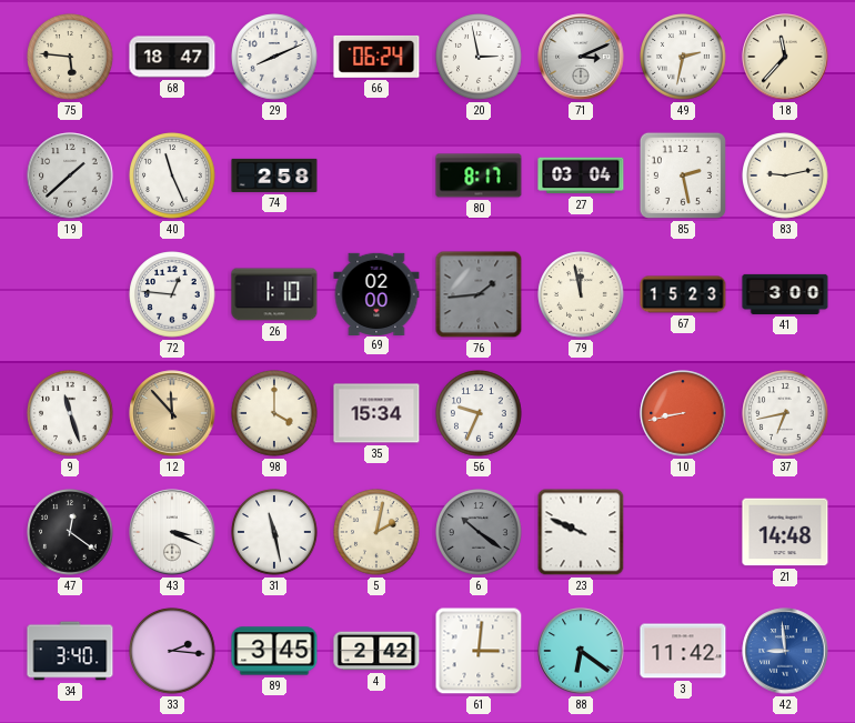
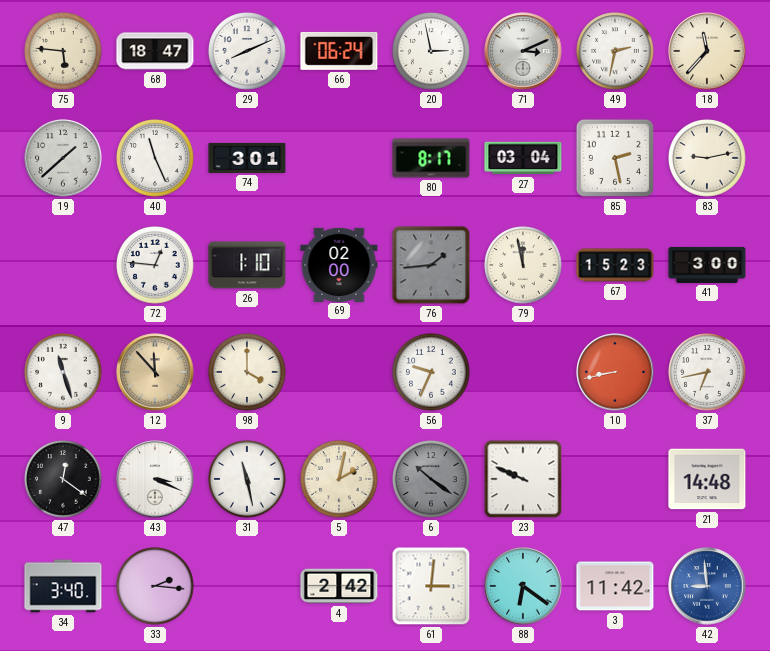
74: 2:58 -> 3:01 (247, 158)
35: 15:34 -> none (376, 413)
89: 3:45 -> none (274, 651)
